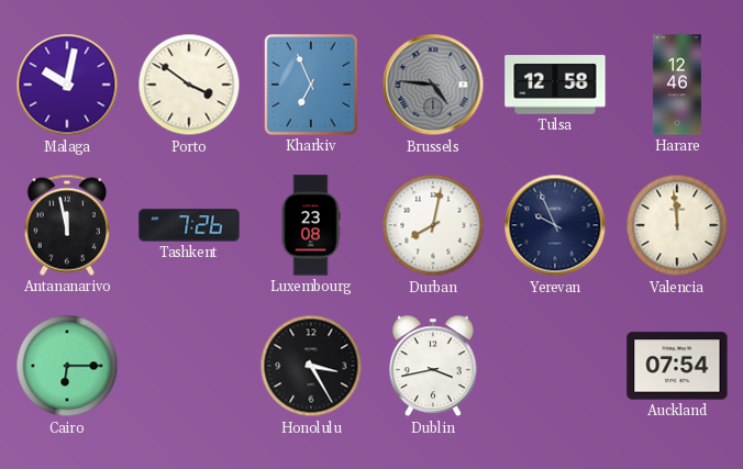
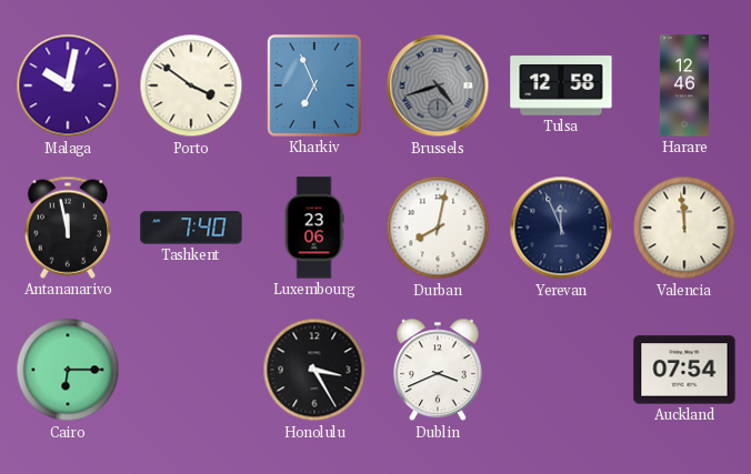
Brussels: 4:46 -> 4:42 (438, 85)
Tashkent: 7:26 -> 7:40 (191, 228)
Luxembourg: 23:08 -> 23:06 (314, 228)
Yerevan: 9:56 -> 11:56 (561, 228)
Dublin: 3:43 -> 3:41 (439, 370)
